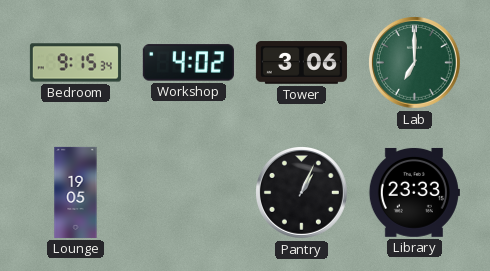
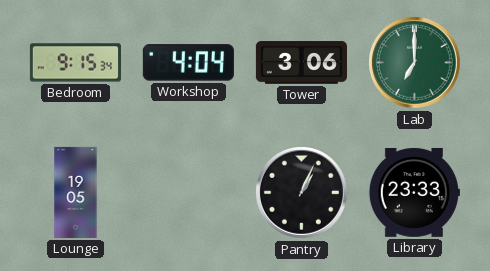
Workshop: 4:02 -> 4:04 (188, 63)
